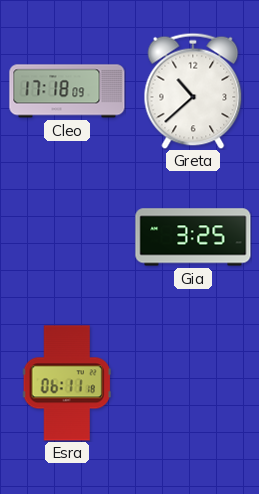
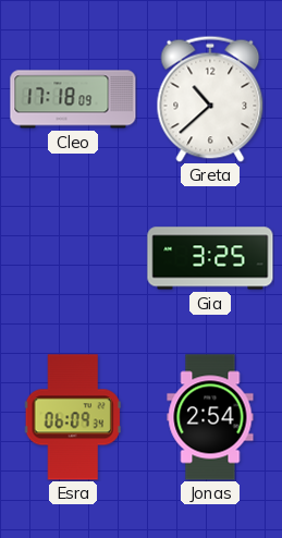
Esra: 06:11 -> 06:09 (73, 417)
Jonas: none -> 2:54 (210, 417)
